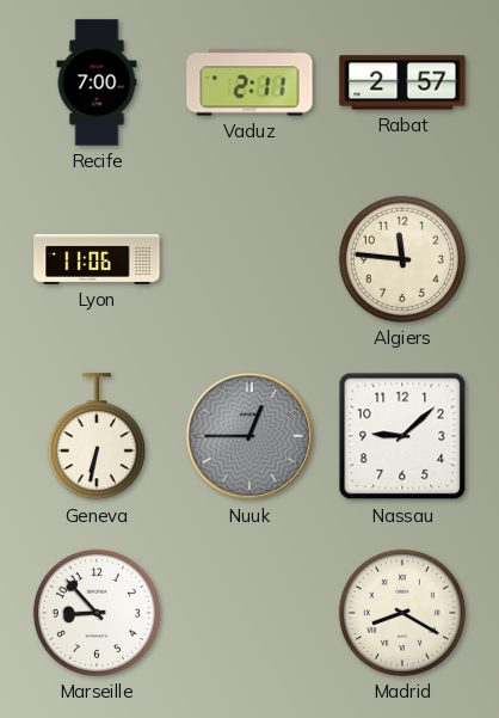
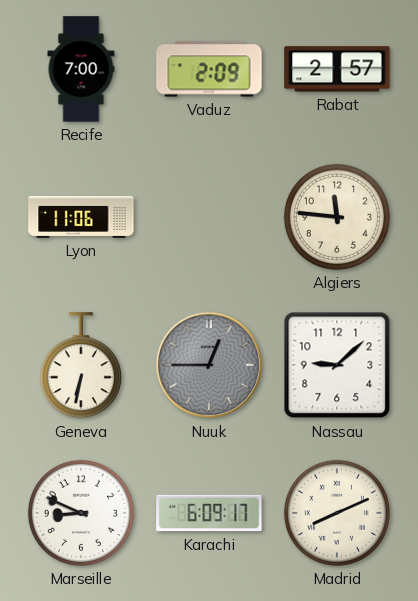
Vaduz: 2:11 -> 2:09 (209, 69)
Marseille: 8:53 -> 8:49 (81, 513)
Karachi: none -> 6:09 (209, 513)
Madrid: 8:20 -> 8:11 (337, 513)
